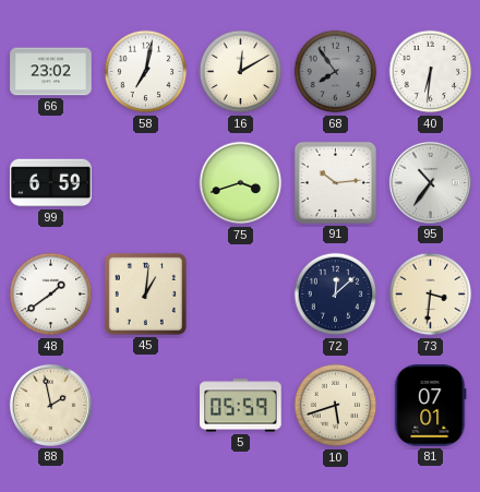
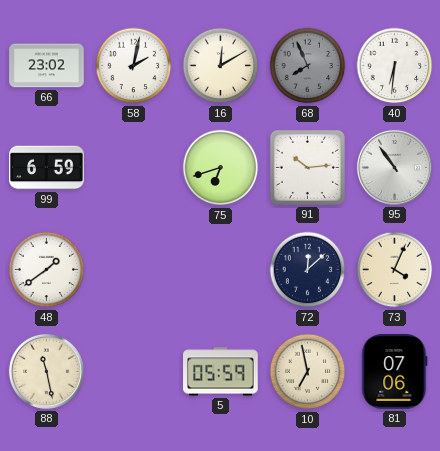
58: 7:02 -> 2:02 (134, 66)
68: 7:54 -> 7:56 (308, 66)
75: 3:42 -> 6:42 (221, 168)
95: 10:36 -> 10:54 (394, 167)
45: 1:01 -> none (145, 293)
73: 3:31 -> 4:04 (395, 270)
88: 1:58 -> 11:28 (46, 371)
10: 5:42 -> 6:58 (308, 372)
81: 07:01 -> 07:06 (395, 372)
